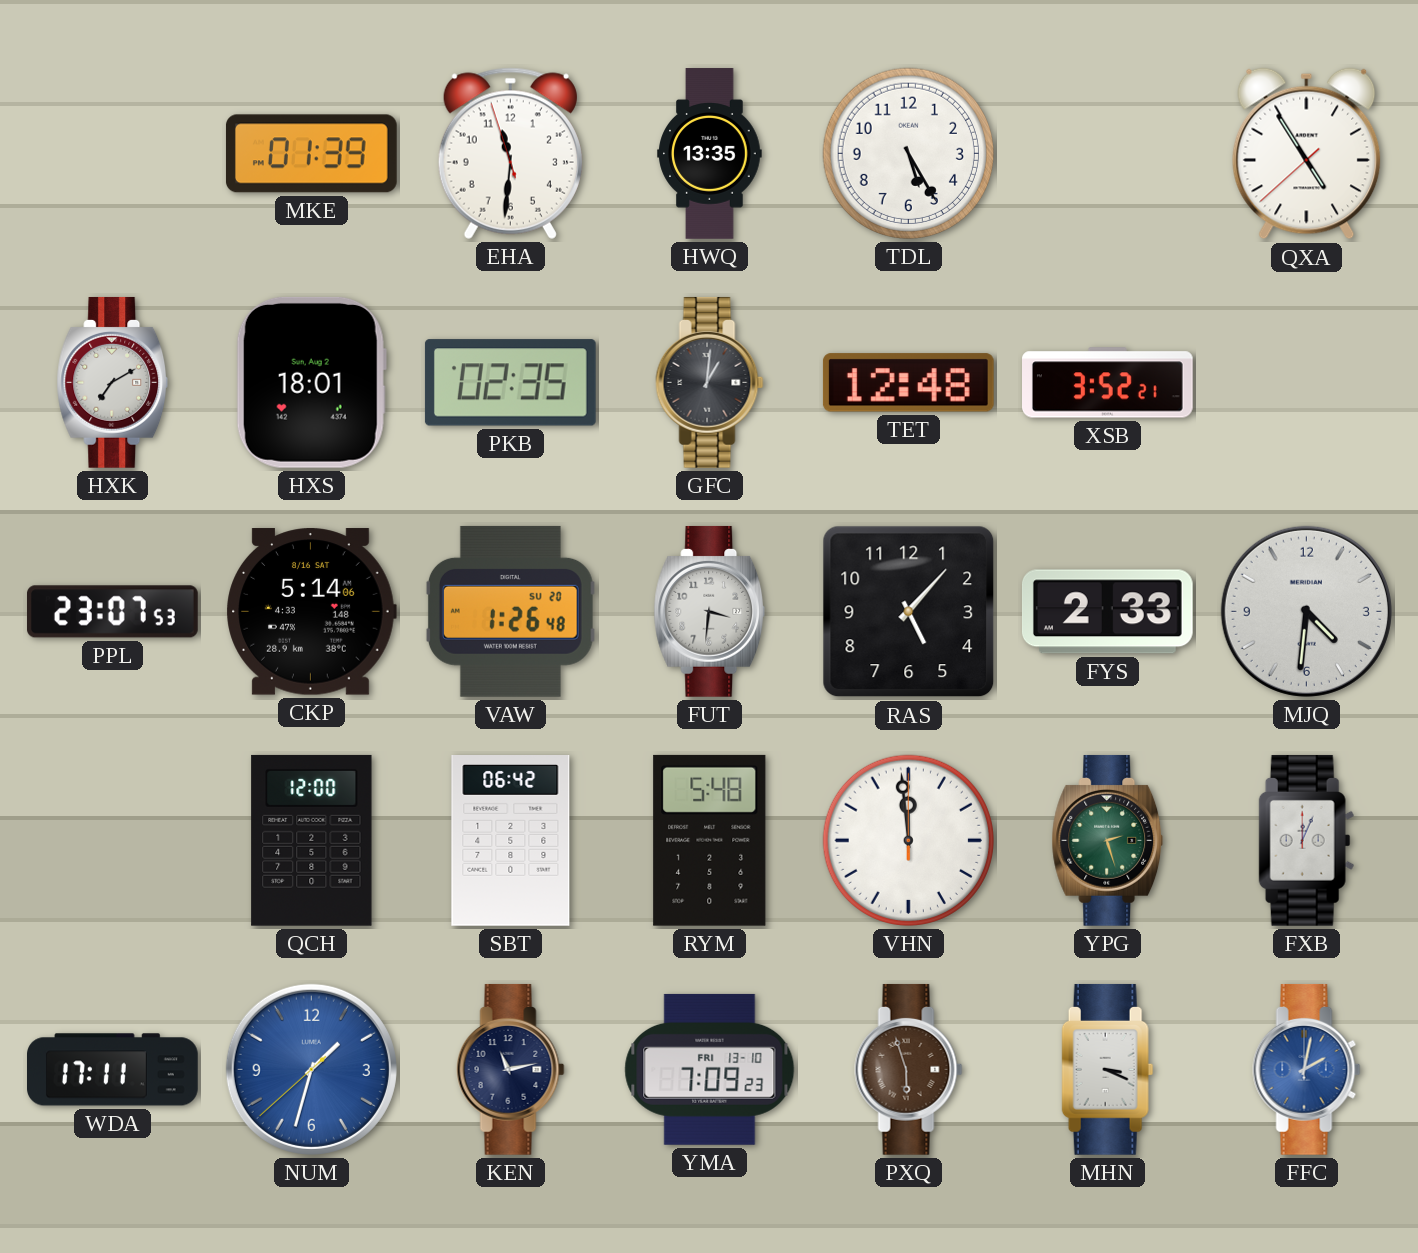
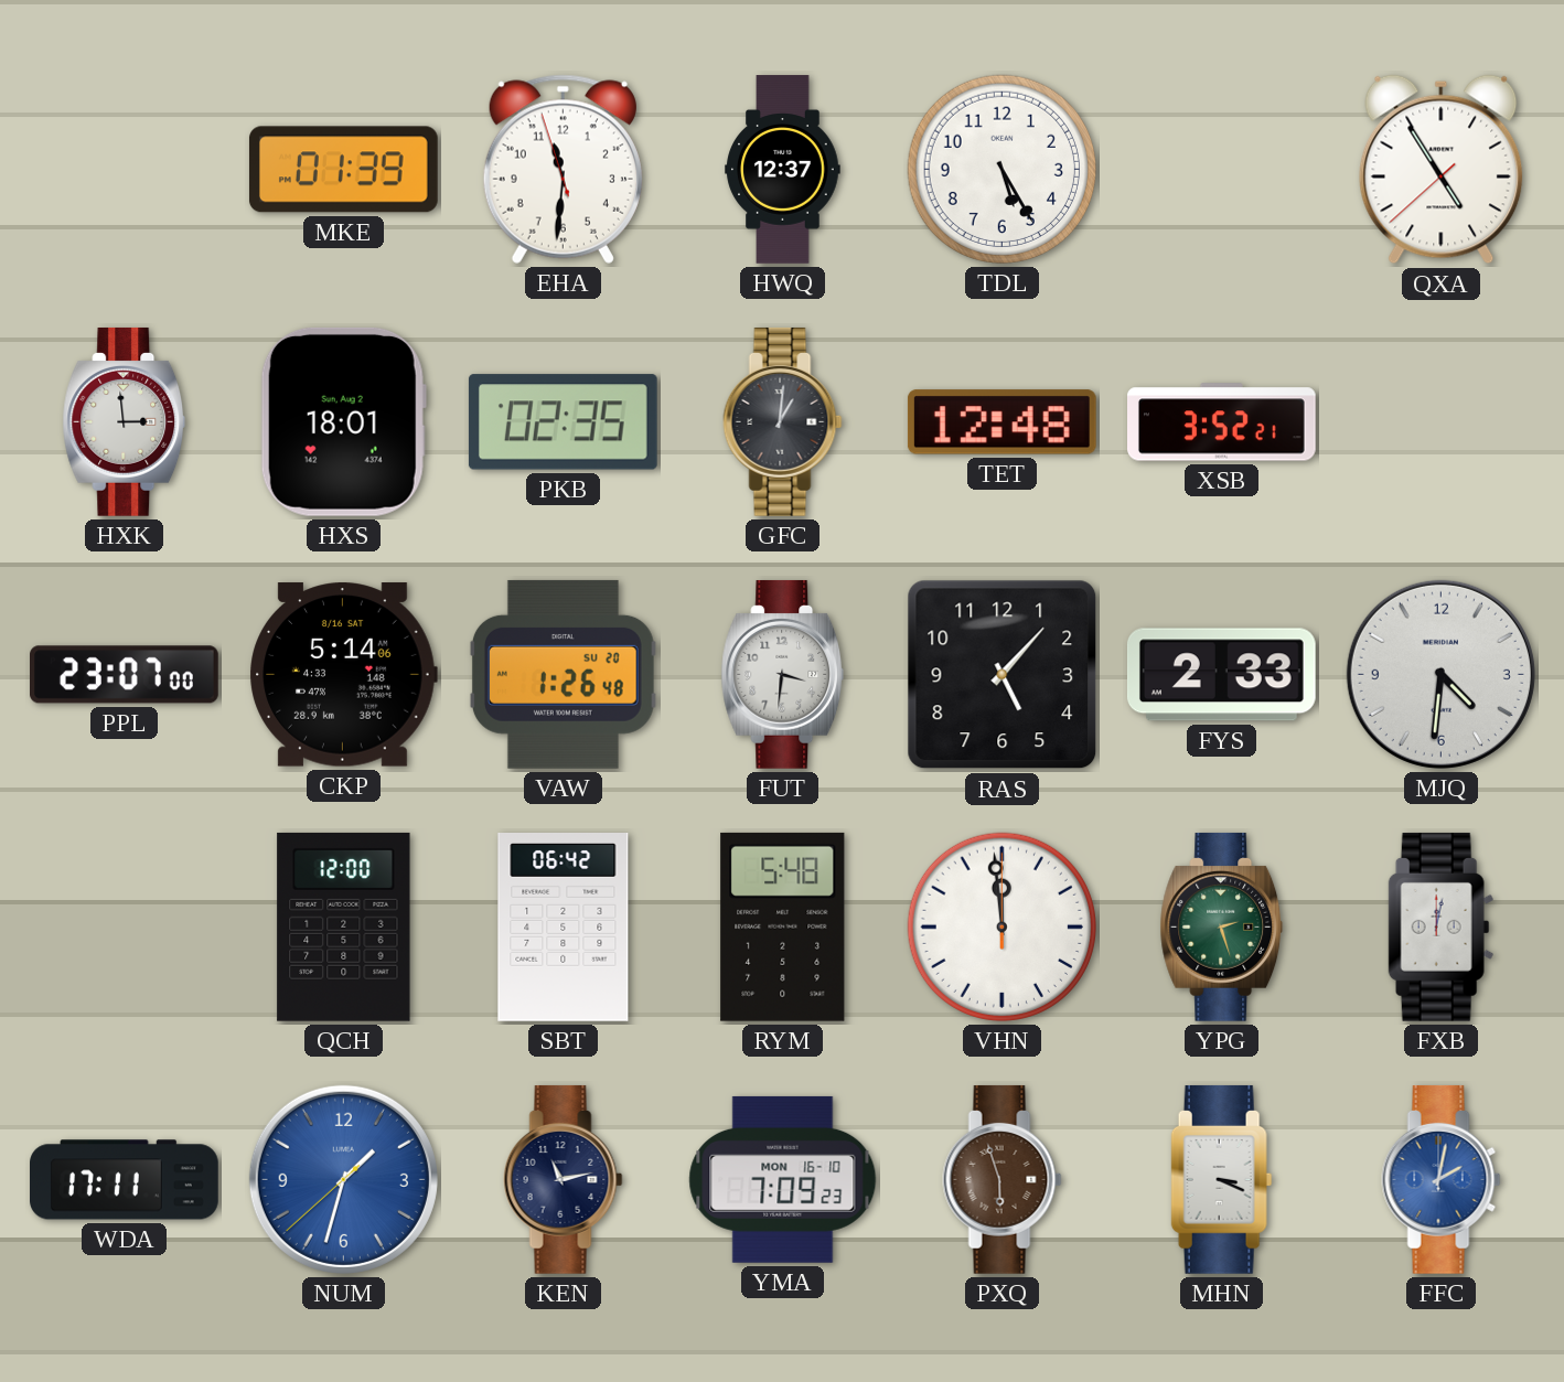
HWQ: 13:35 -> 12:37 (783, 170)
HXK: 7:10 -> 2:59 (125, 421)
PPL: 23:07:53 -> 23:07:00 (125, 675)
FXB: 12:04 -> 12:02 (1442, 926)
YMA date: FRI 13-10 -> MON 16-10 (783, 1179)
